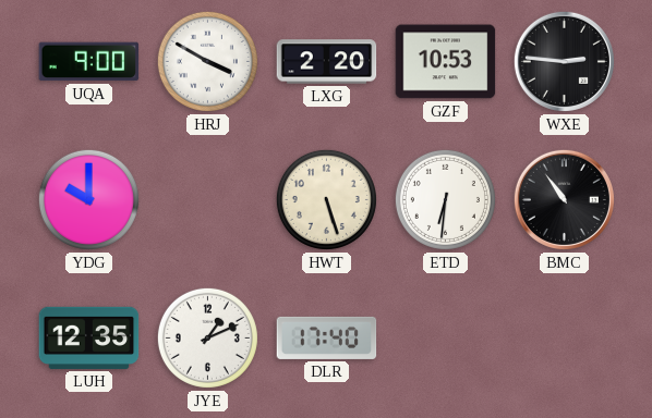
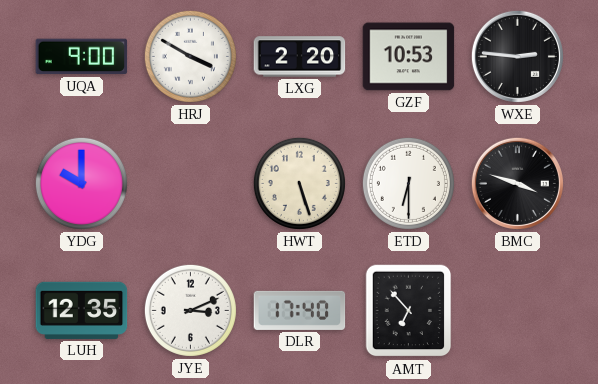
ETD: 6:31 -> 6:30 (408, 183)
BMC: 10:54 -> 3:48 (517, 183)
JYE: 1:11 -> 3:11 (190, 310)
AMT: none -> 6:53 (409, 311)
